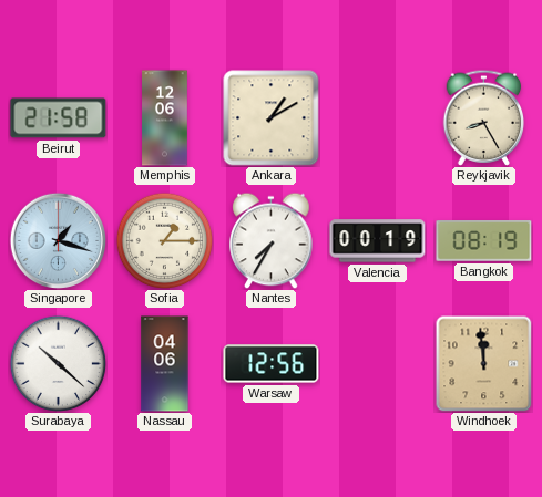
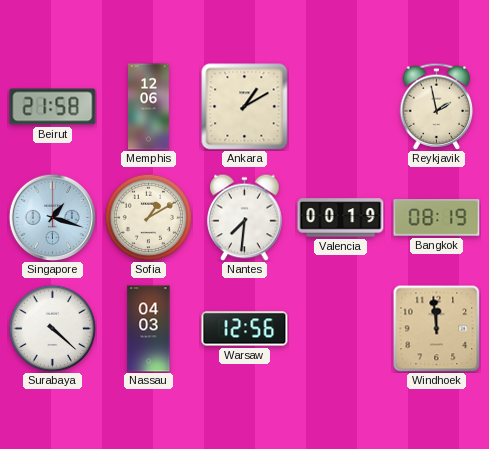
Reykjavik: 8:25 -> 1:58 (437, 106)
Sofia: 1:15 -> 1:10 (148, 217)
Nantes: 7:35 -> 7:31 (245, 217)
Surabaya: 10:22 -> 4:22 (52, 328)
Nassau: 04:06 -> 04:03 (149, 329)
